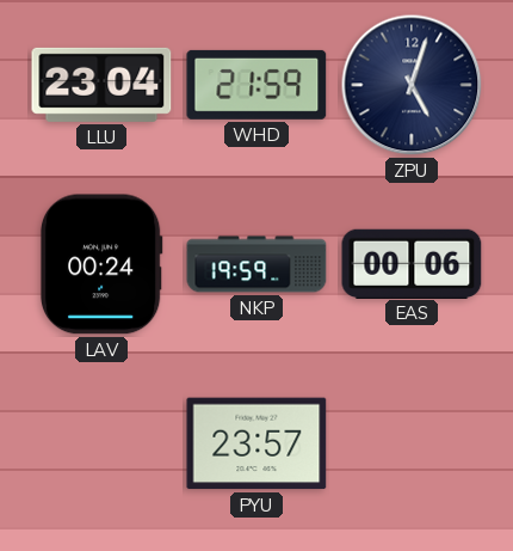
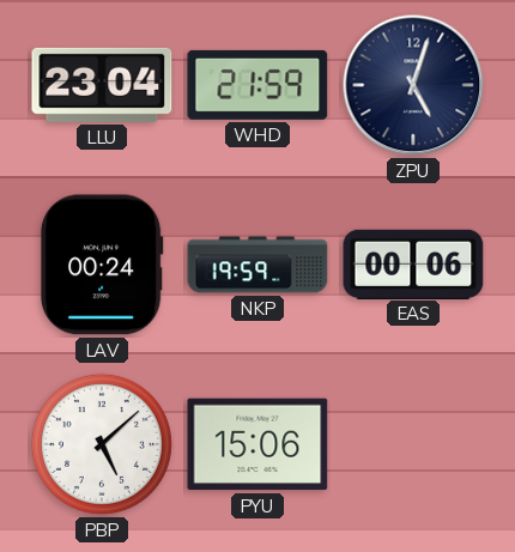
PBP: none -> 5:08 (102, 444)
PYU: 23:57 -> 15:06 (257, 444)
